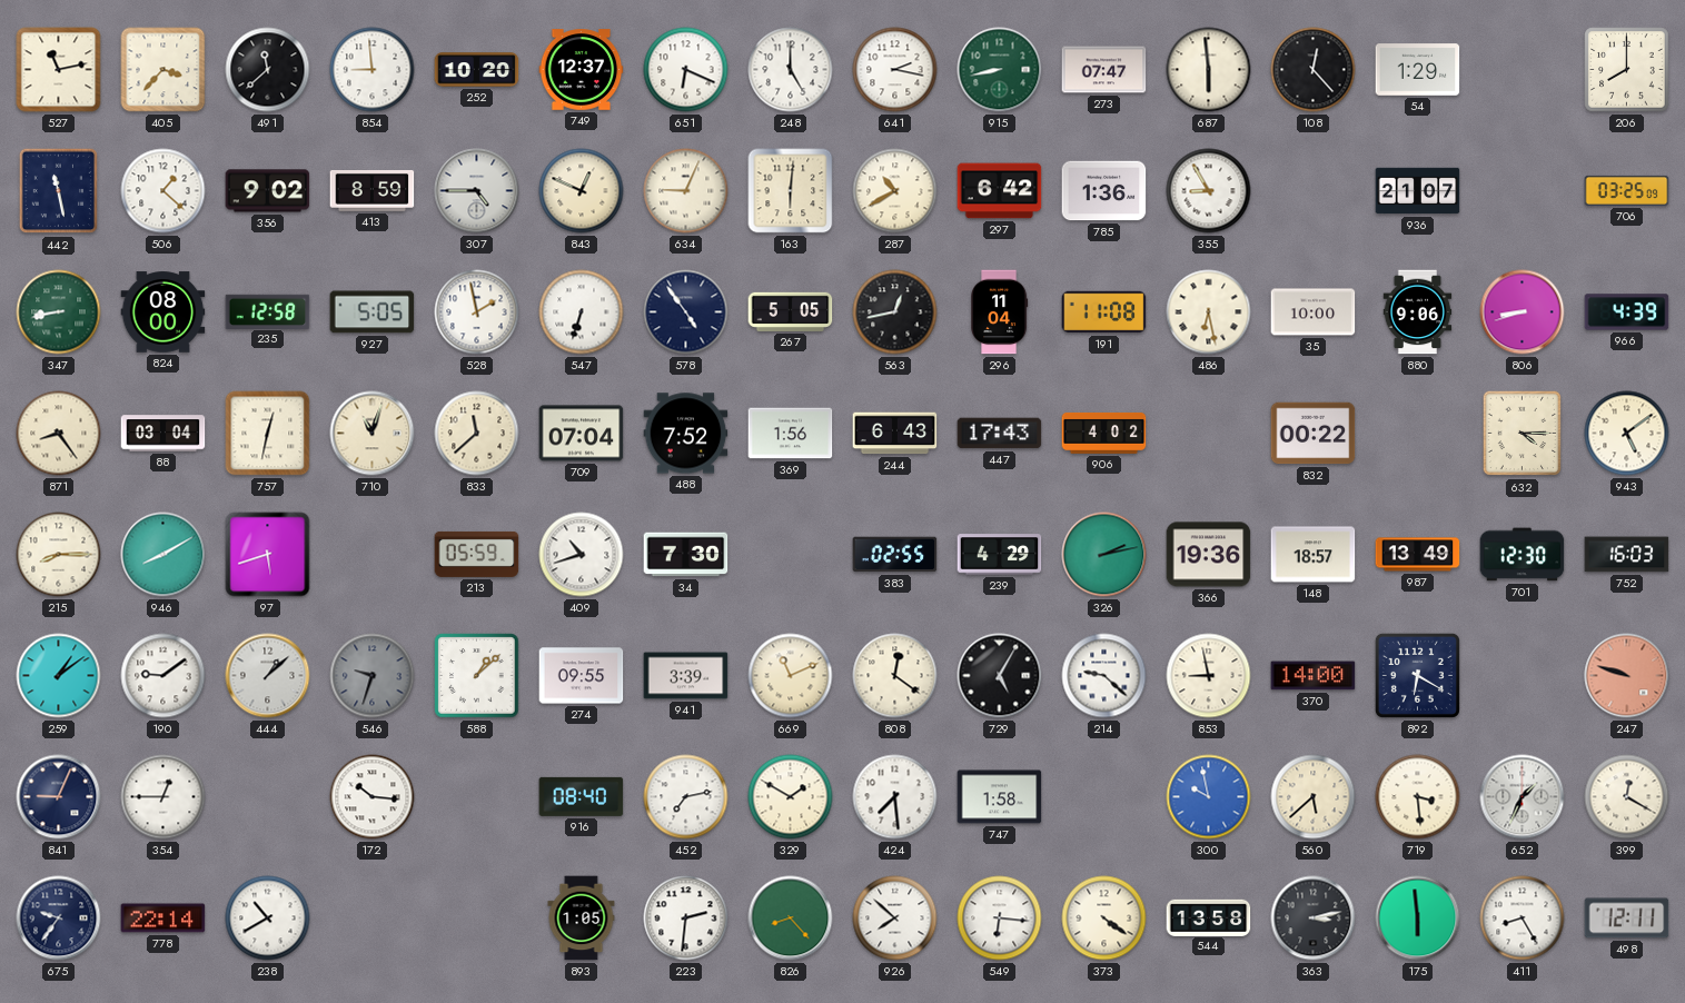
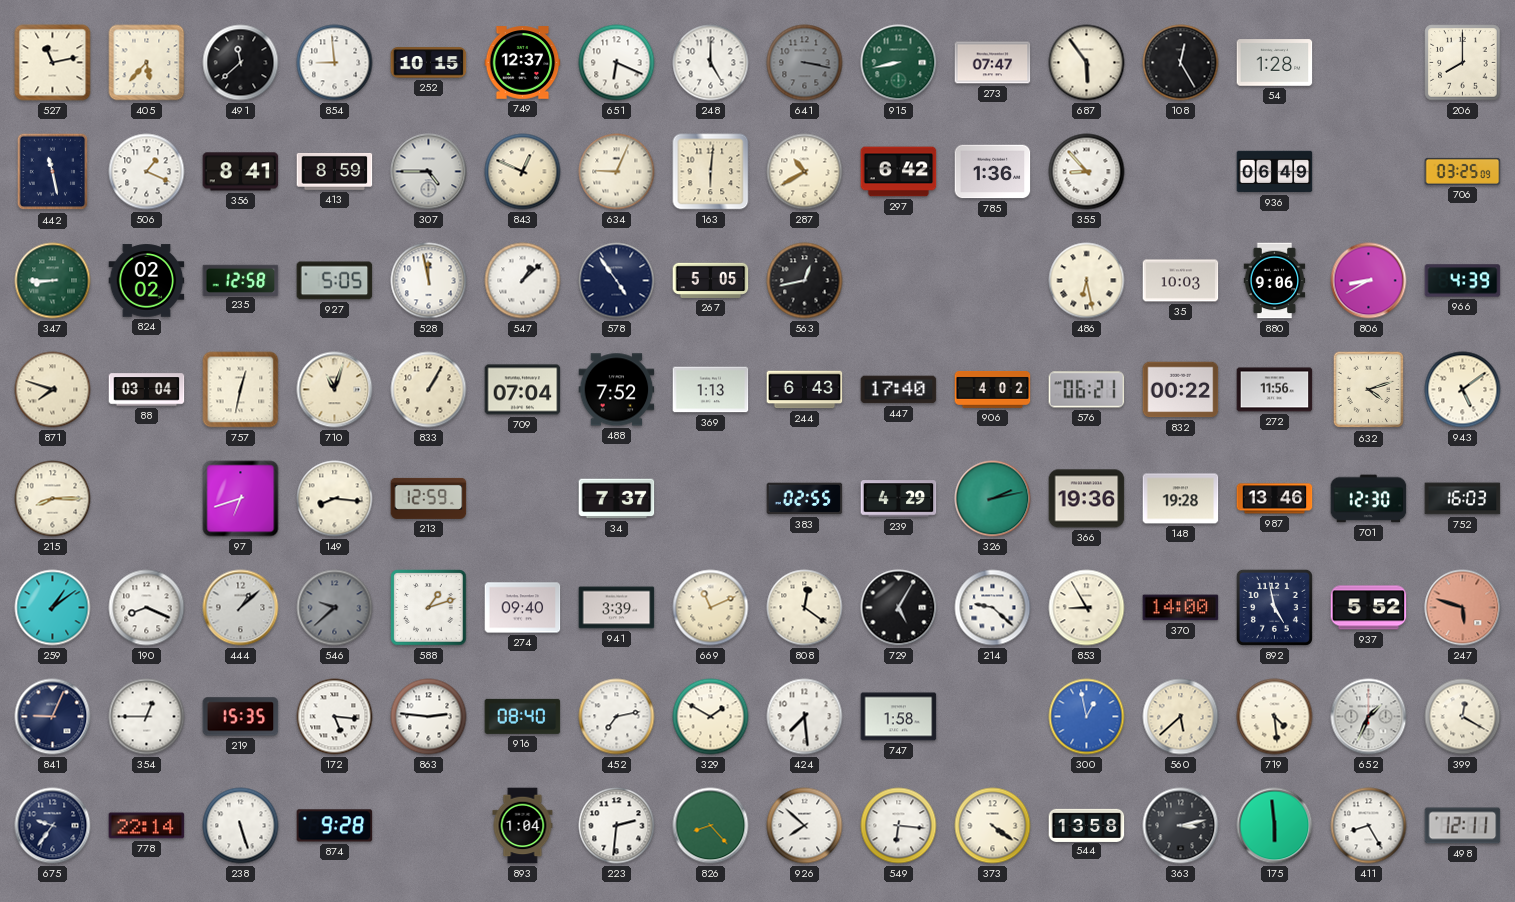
405: 3:37 -> 5:37 (147, 63)
252: 10:20 -> 10:15 (429, 63)
641: 2:17 -> 3:17 (805, 63)
641 dial: white -> grey (805, 63)
687: 5:59 -> 5:54 (1087, 63)
108: 12:23 -> 12:25 (1181, 63)
54: 1:29 -> 1:28 (1275, 63)
506: 1:22 -> 1:19 (147, 172)
356: 9:02 -> 8:41 (241, 172)
355: 8:55 -> 8:53 (1087, 172)
936: 21:07 -> 06:49 (1275, 172)
347: 8:43 -> 8:45 (53, 281)
824: 08:00 -> 02:02 (147, 281)
528: 1:58 -> 11:58 (429, 281)
547: 6:33 -> 1:08 (523, 281)
296: 11:04 -> none (1000, 312)
191: 11:08 -> none (1104, 312)
35: 10:00 -> 10:03 (1181, 281)
806: 8:42 -> 8:40 (1369, 281)
871: 8:24 -> 7:48 (53, 390)
833: 11:38 -> 1:05 (429, 390)
369: 1:56 -> 1:13 (711, 390)
447: 17:43 -> 17:40 (899, 390)
576: none -> 06:21 (1087, 390)
272: none -> 11:56 (1275, 390)
632: 4:15 -> 4:12 (1369, 390)
946: 8:10 -> none (163, 555)
97: 5:42 -> 6:42 (241, 499)
149: none -> 8:16 (335, 499)
213: 05:59 -> 12:59 (429, 498)
409: 10:42 -> none (582, 555)
34: 7:30 -> 7:37 (617, 499)
148: 18:57 -> 19:28 (1181, 499)
987: 13:49 -> 13:46 (1275, 499)
190: 9:09 -> 8:19 (147, 608)
546: 9:33 -> 9:38 (335, 608)
588: 1:08 -> 1:12 (429, 608)
274: 09:55 -> 09:40 (523, 608)
853: 8:58 -> 8:55 (1087, 608)
892: 6:20 -> 4:58 (1274, 607)
937: none -> 5:52 (1369, 608)
247: 9:48 -> 5:48 (1463, 608)
219: none -> 15:35 (241, 717)
172: 10:16 -> 5:16 (335, 717)
863: none -> 2:46 (429, 717)
300: 9:58 -> 12:58 (1087, 717)
719: 3:29 -> 4:29 (1275, 717)
238: 10:40 -> 5:27 (241, 826)
874: none -> 9:28 (335, 826)
893: 1:05 -> 1:04 (523, 826)
